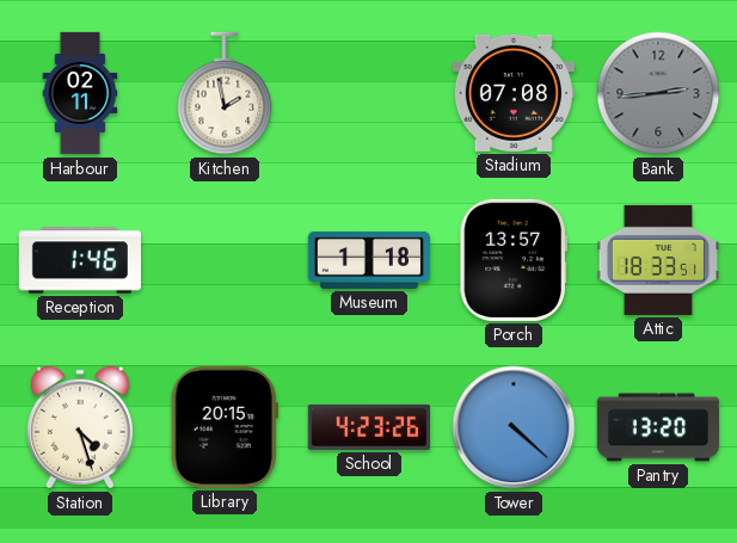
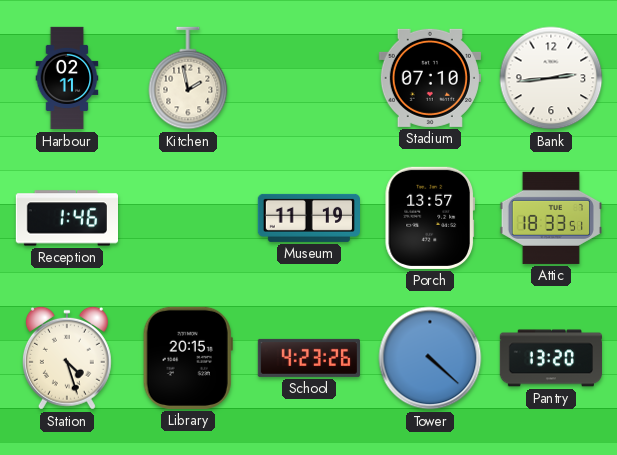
Stadium: 07:08 -> 07:10 (430, 78)
Bank dial: grey -> white (551, 78)
Museum: 1:18 -> 11:19 (308, 218)
